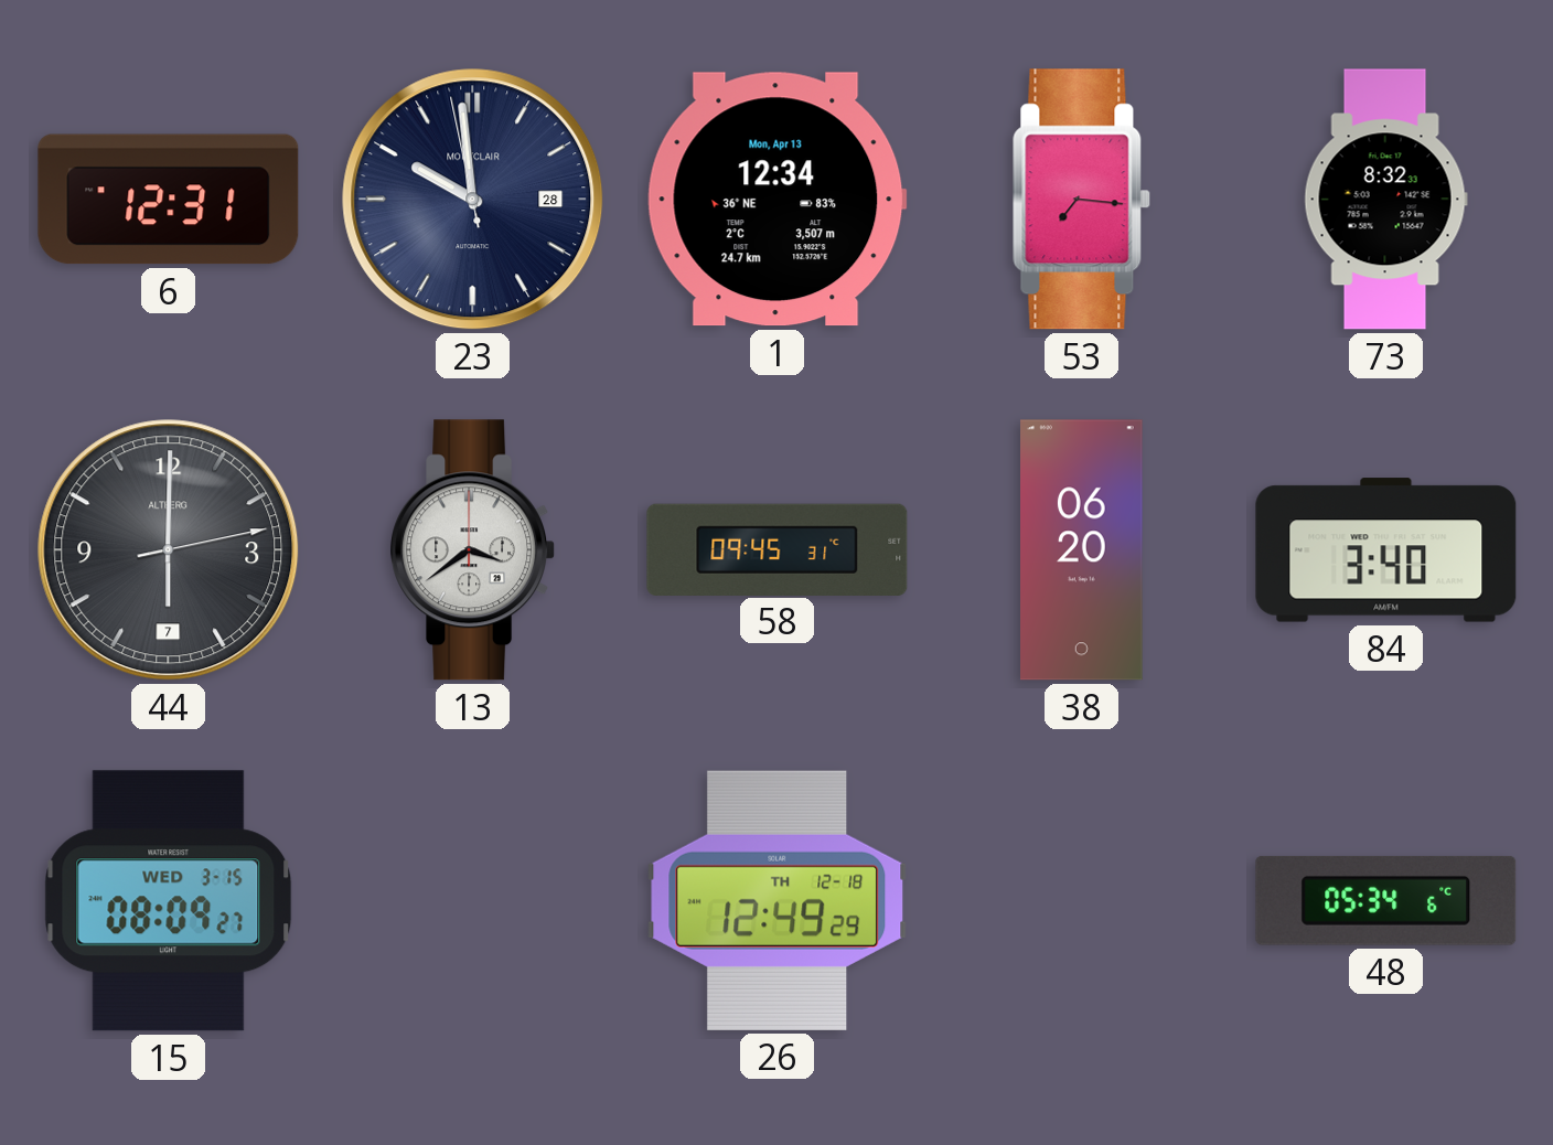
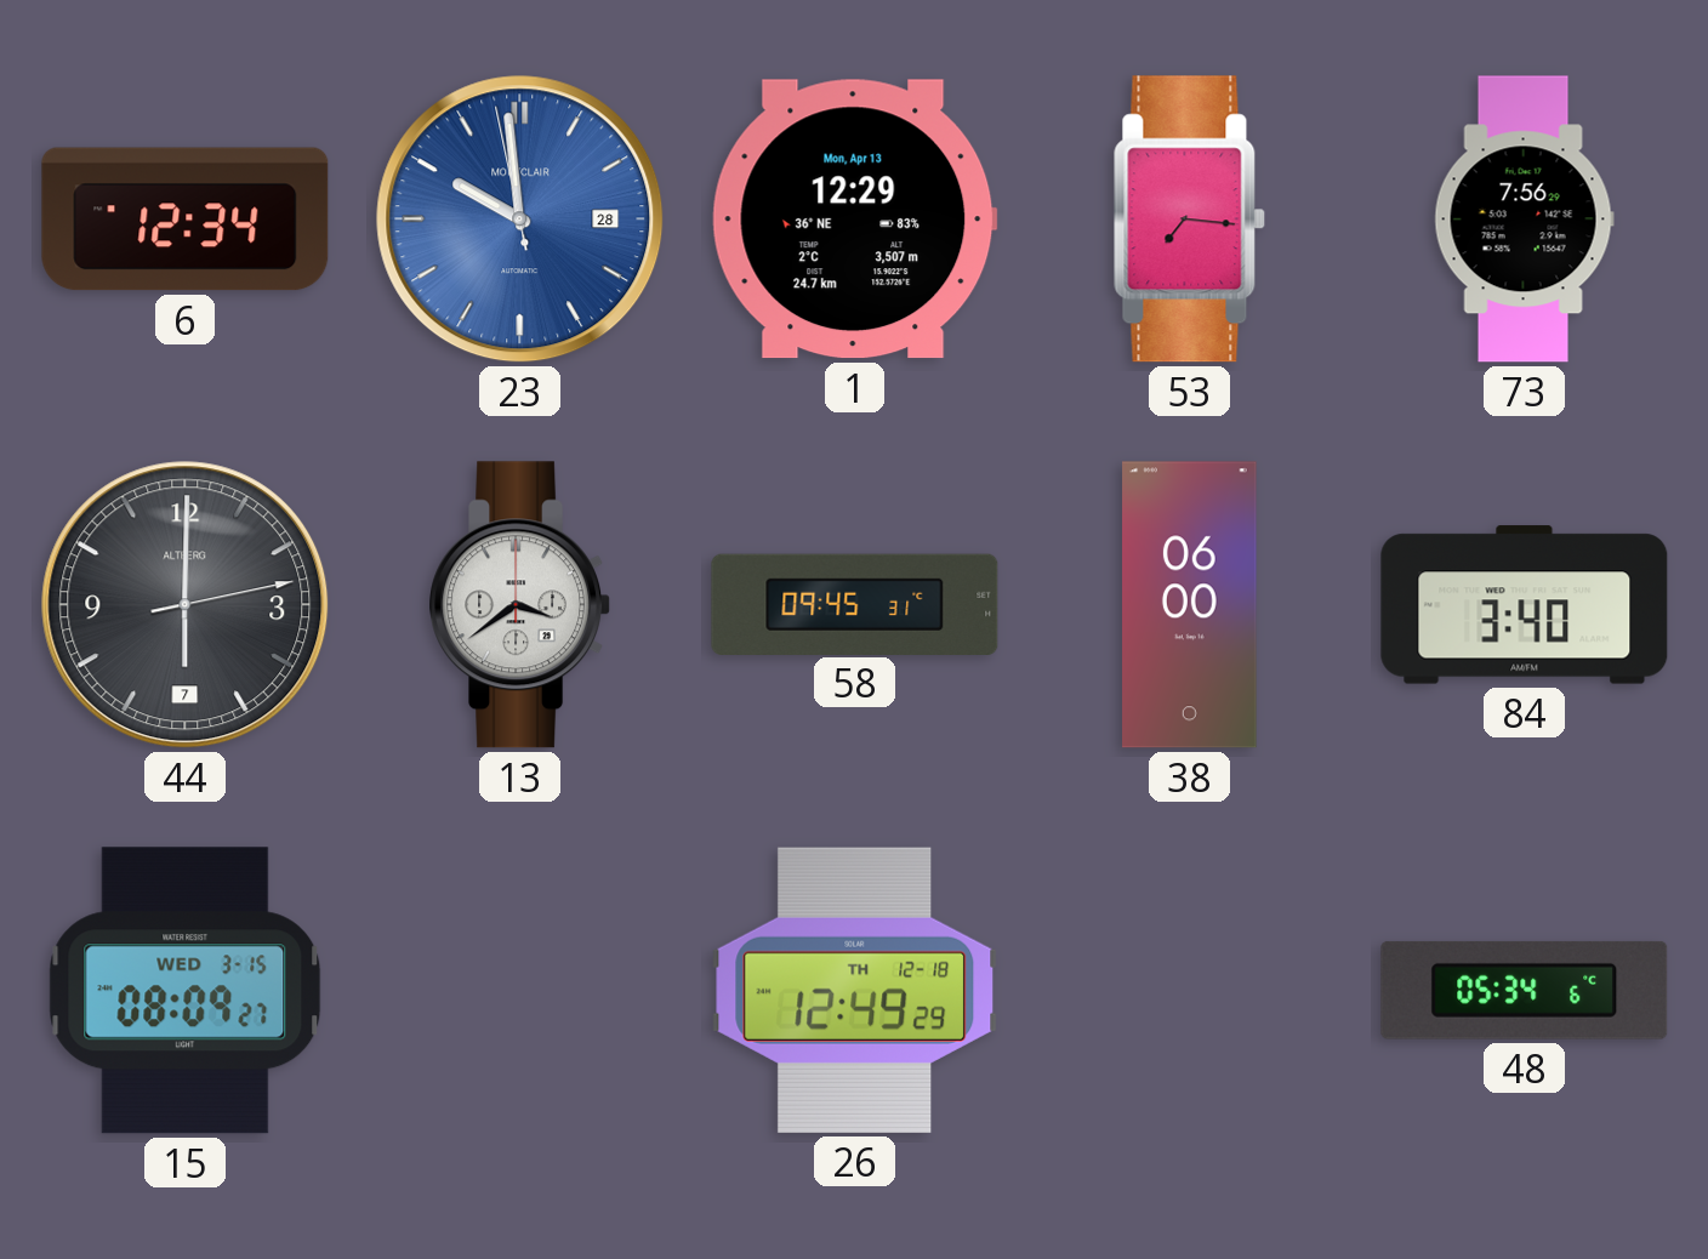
6: 12:31 -> 12:34 (186, 220)
23 dial: navy -> blue (520, 220)
1: 12:34 -> 12:29 (854, 220)
73: 8:32 -> 7:56 (1524, 220)
38: 06:20 -> 06:00 (1190, 605)
